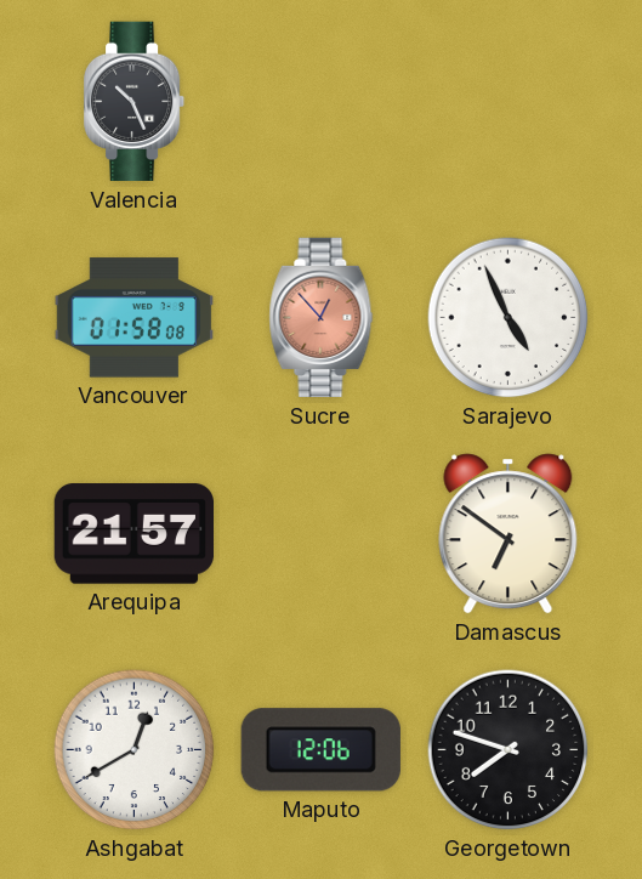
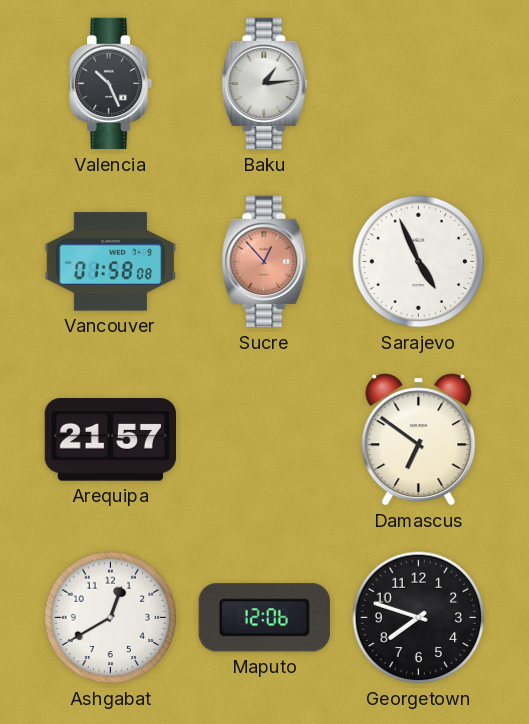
Baku: none -> 1:14 (265, 84)
